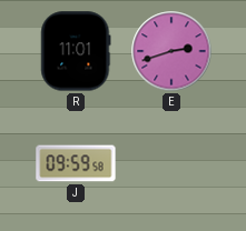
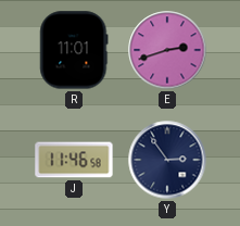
J: 09:59 -> 11:46 (74, 160)
Y: none -> 2:54 (167, 160)
